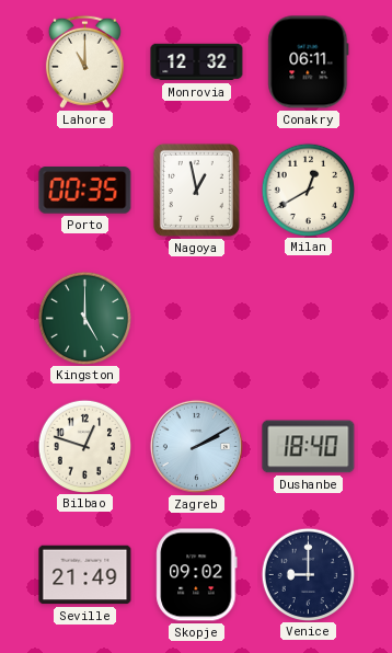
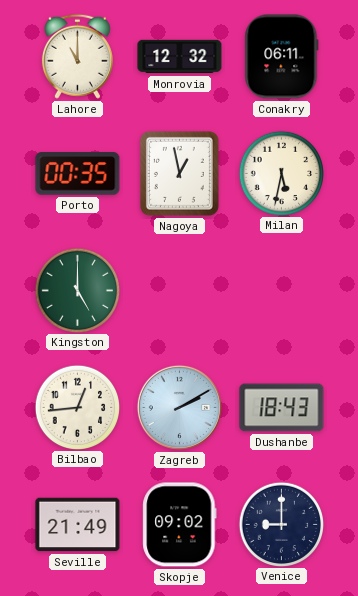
Milan: 12:40 -> 5:32 (281, 173)
Bilbao: 12:48 -> 12:44 (77, 407)
Dushanbe: 18:40 -> 18:43 (282, 408)
